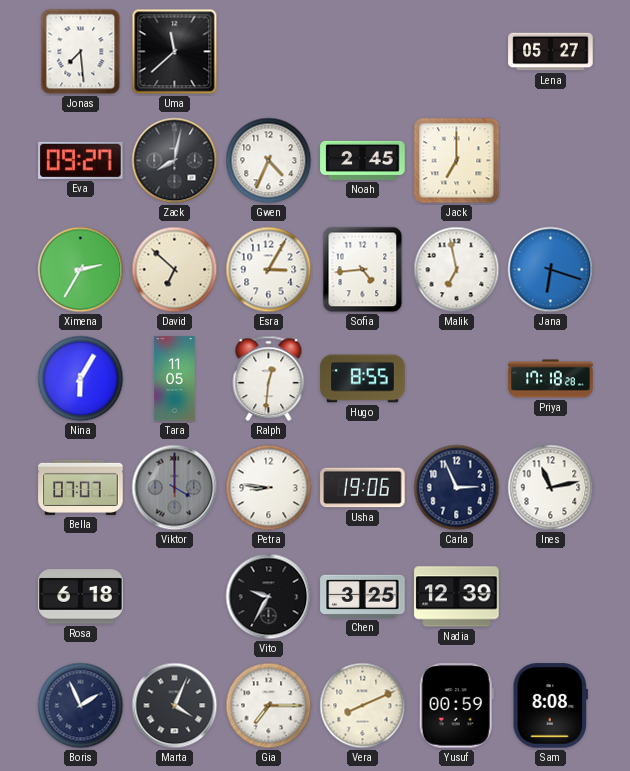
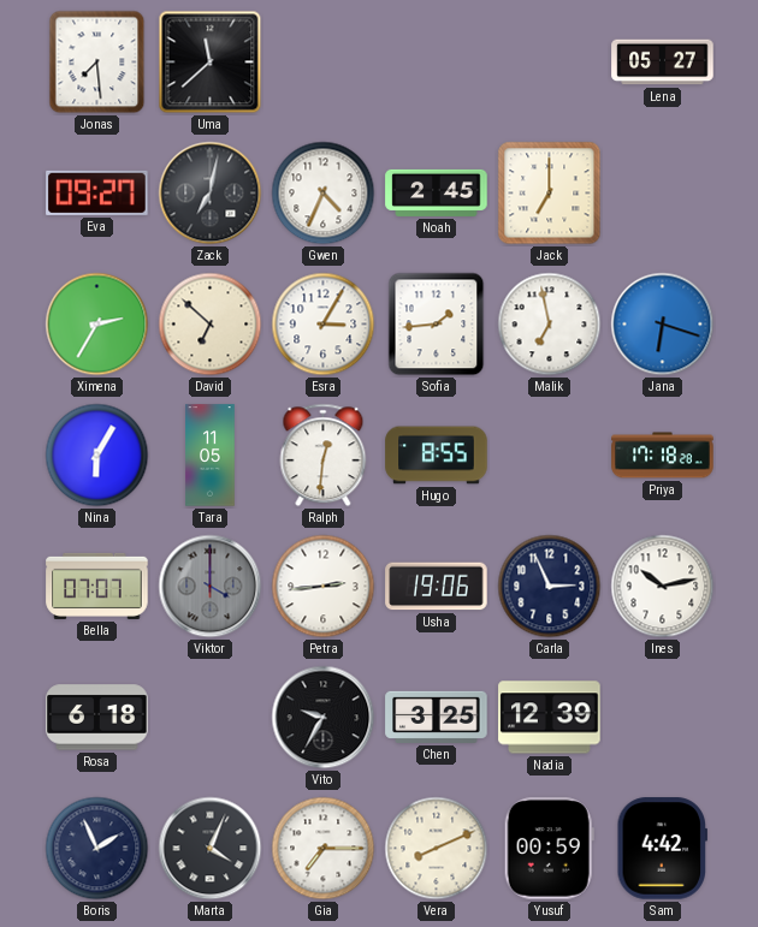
Zack: 8:02 -> 7:02 (211, 194)
Sofia: 4:44 -> 1:44 (437, 325)
Petra: 8:46 -> 2:44 (324, 587)
Ines: 11:13 -> 10:13 (663, 587)
Sam: 8:08 -> 4:42 (663, 849)
